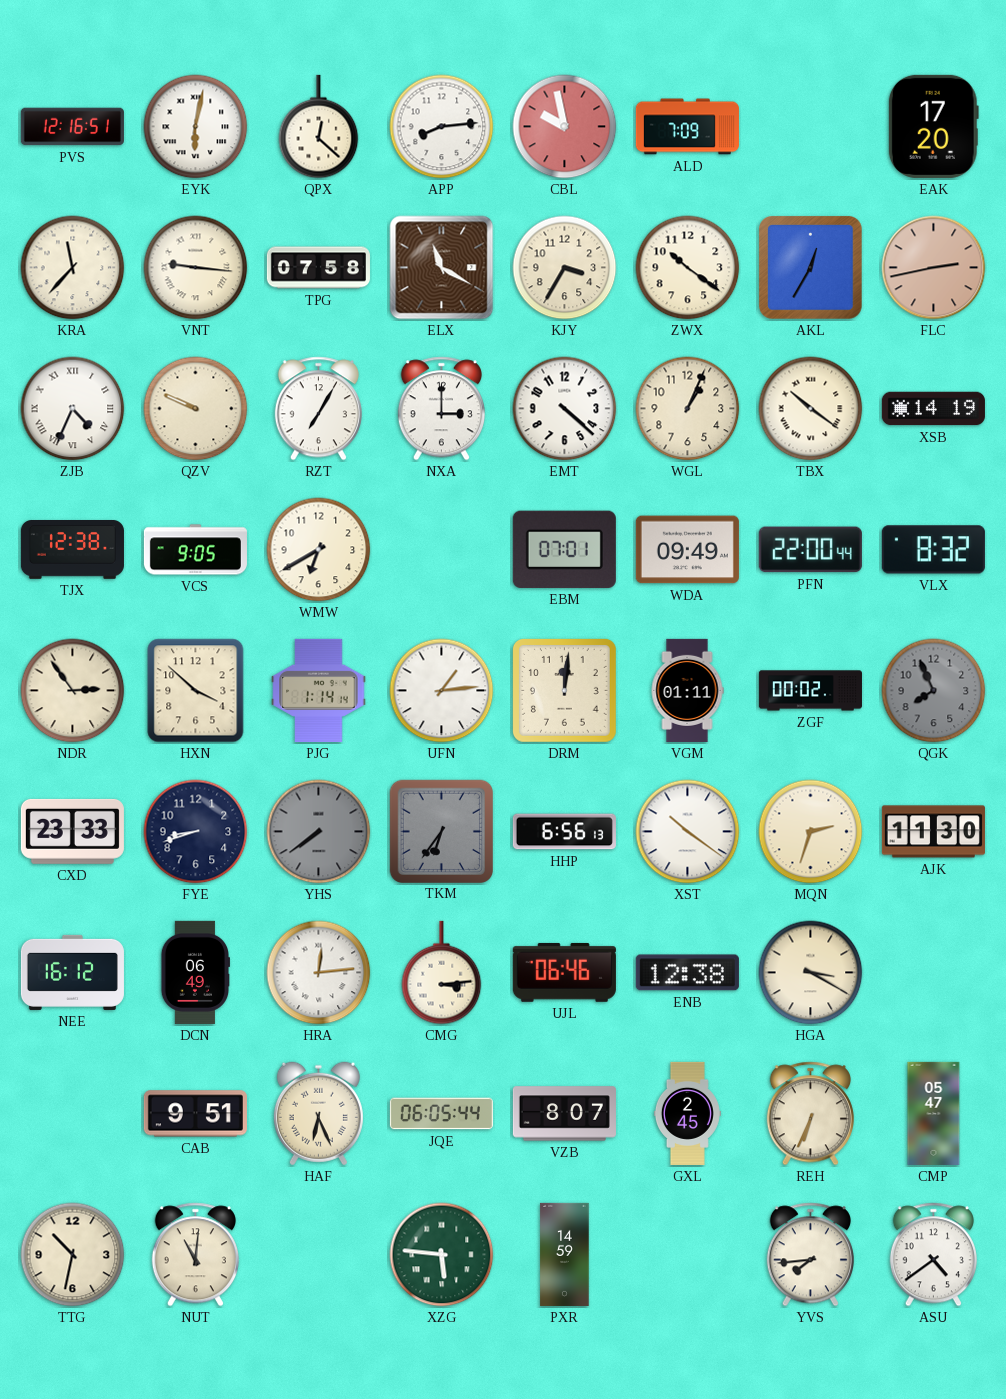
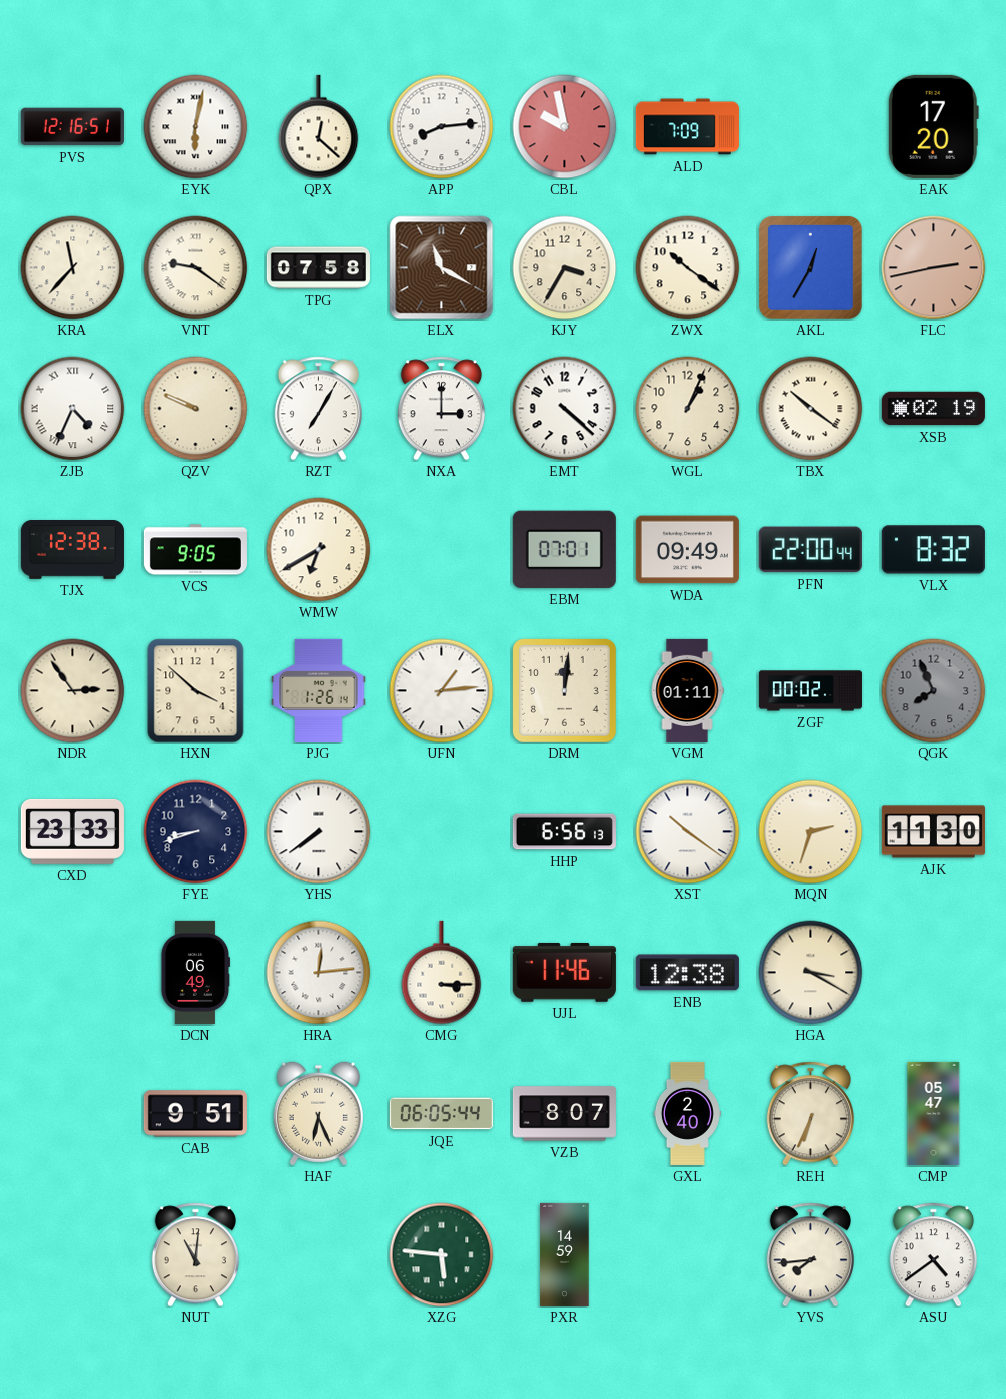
VNT: 9:16 -> 9:21 (196, 268)
XSB: 14:19 -> 02:19 (933, 409)
PJG: 1:14 -> 1:26 (319, 690)
YHS dial: grey -> white (319, 832)
TKM: 6:36 -> none (441, 831)
NEE: 16:12 -> none (72, 972)
CMG: 3:14 -> 3:15 (442, 973)
UJL: 06:46 -> 11:46 (564, 972)
GXL: 2:45 -> 2:40 (687, 1113)
TTG: 10:32 -> none (73, 1255)
